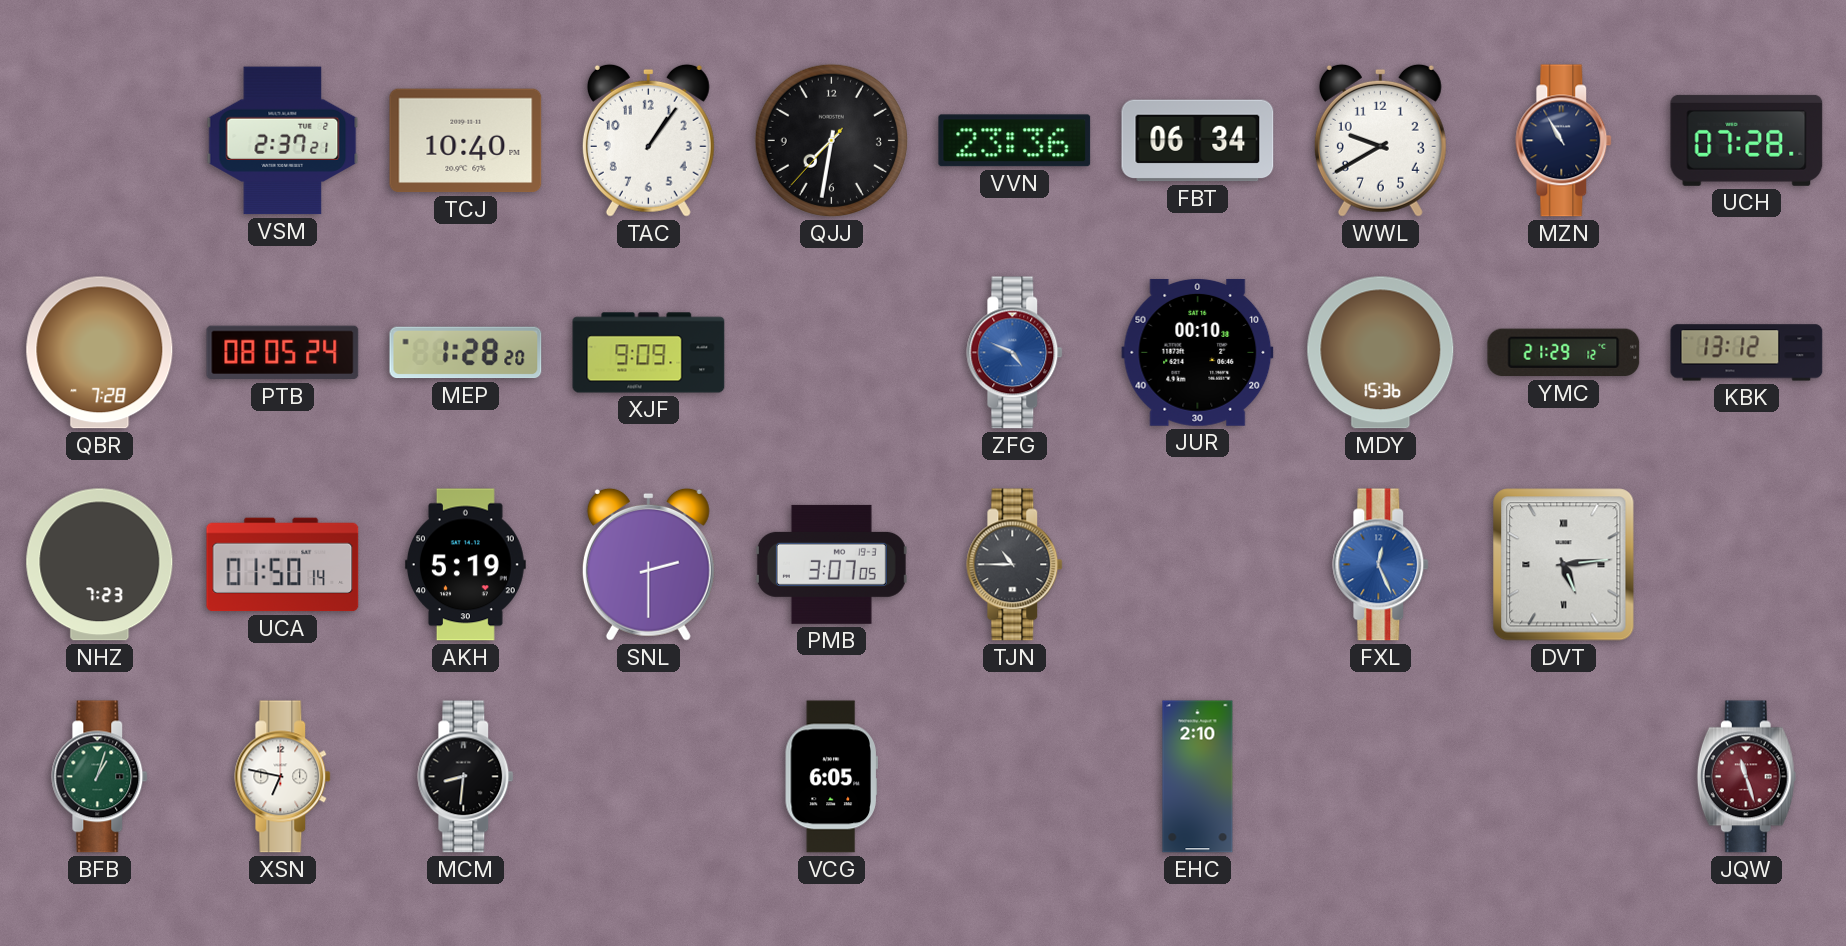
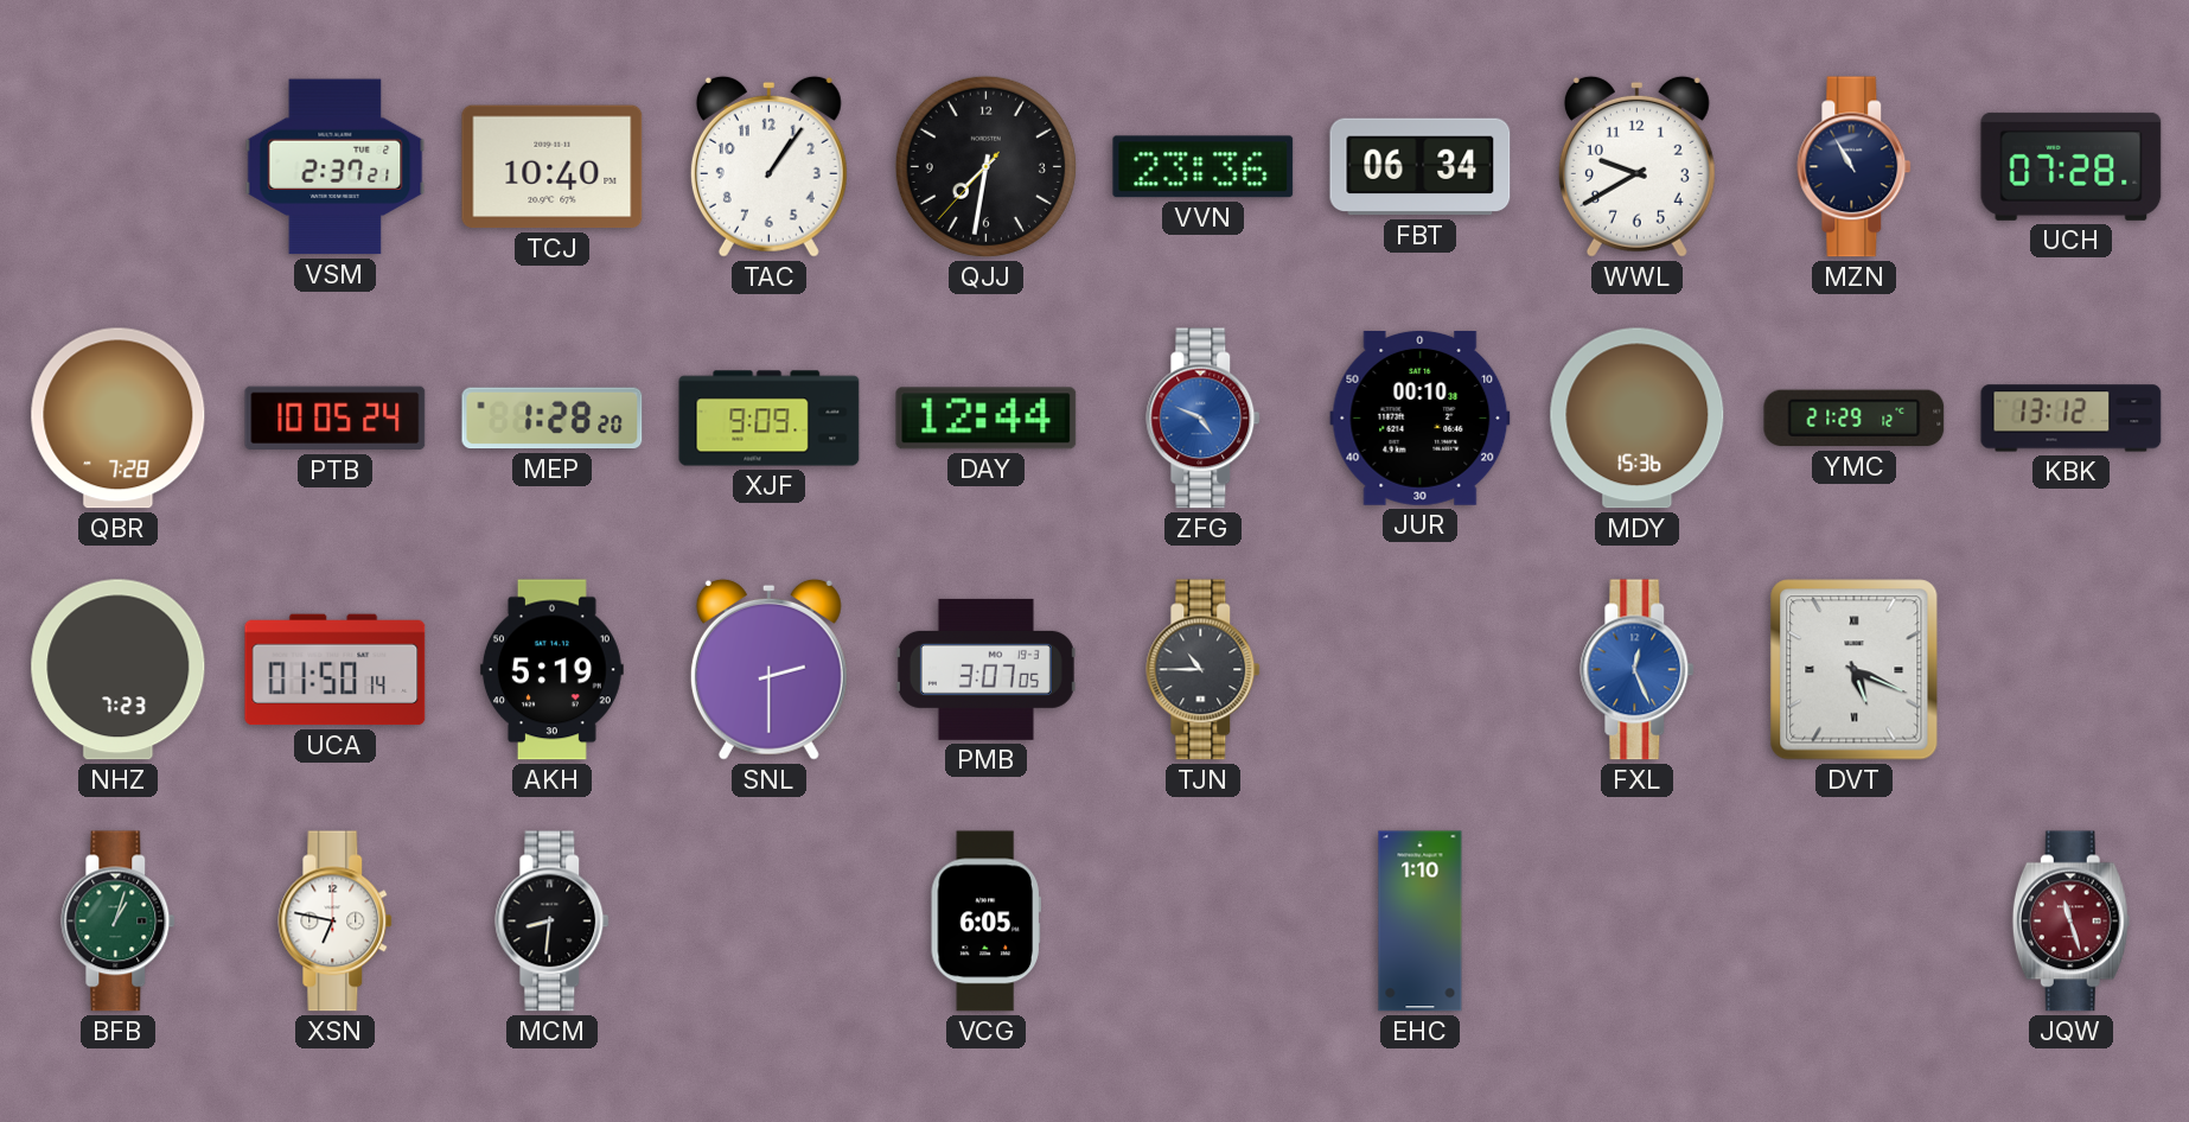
PTB: 08:05 -> 10:05 (336, 419)
DAY: none -> 12:44 (987, 419)
DVT: 5:14 -> 5:19 (1855, 670)
EHC: 2:10 -> 1:10 (1421, 922)
